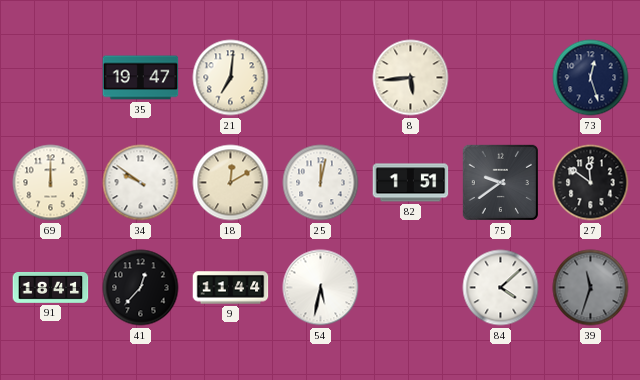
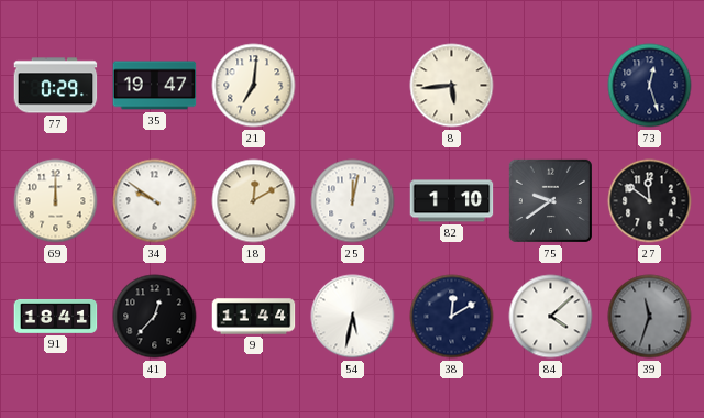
77: none -> 0:29 (56, 86)
82: 1:51 -> 1:10 (452, 201)
38: none -> 12:10 (452, 317)
